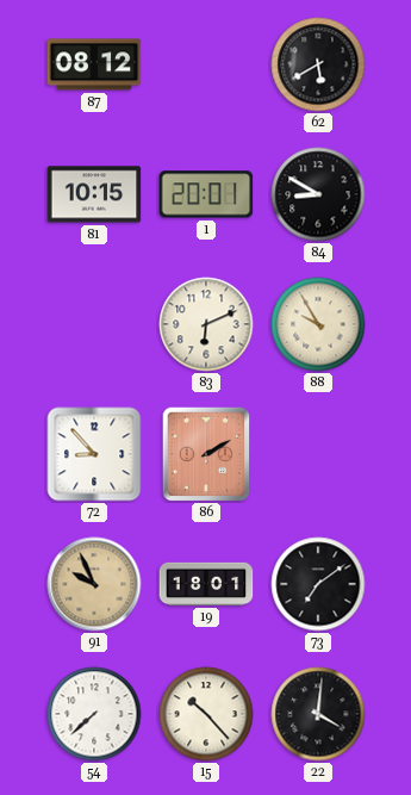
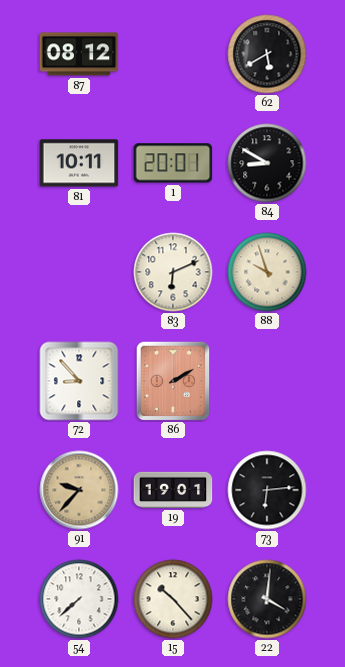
81: 10:15 -> 10:11 (79, 163)
88: 9:55 -> 9:57 (267, 272)
91: 9:56 -> 9:37 (79, 490)
19: 18:01 -> 19:01 (173, 490)
73: 7:09 -> 6:14 (267, 490)
